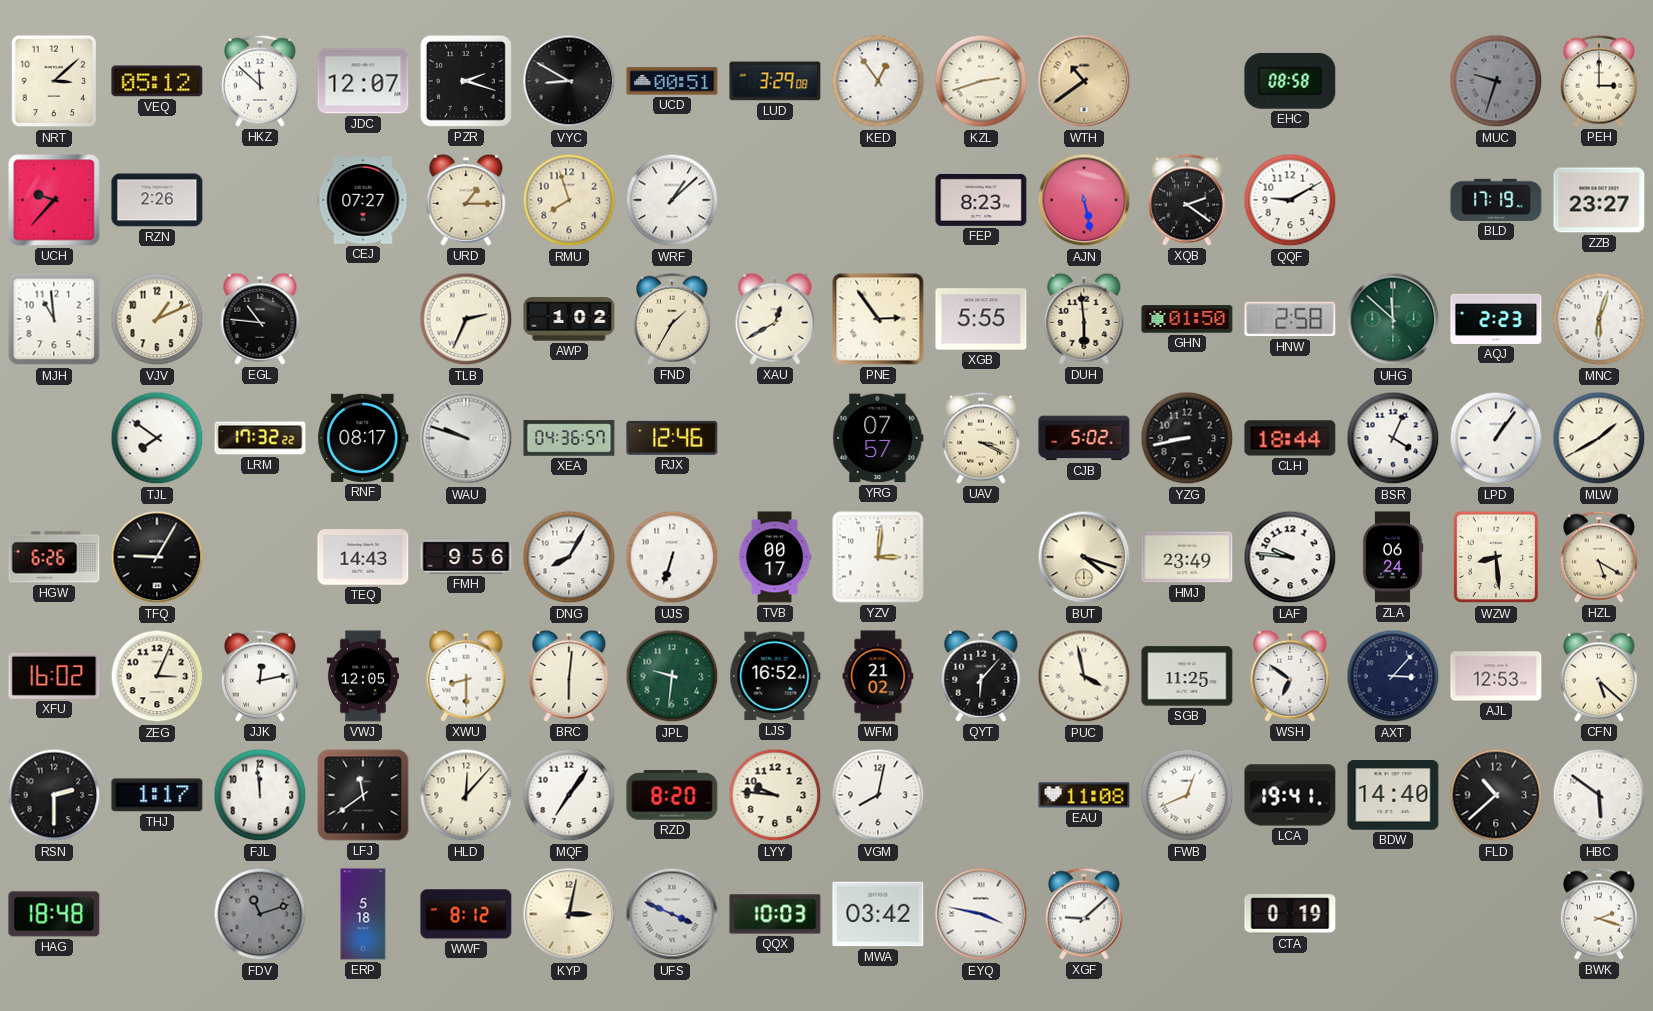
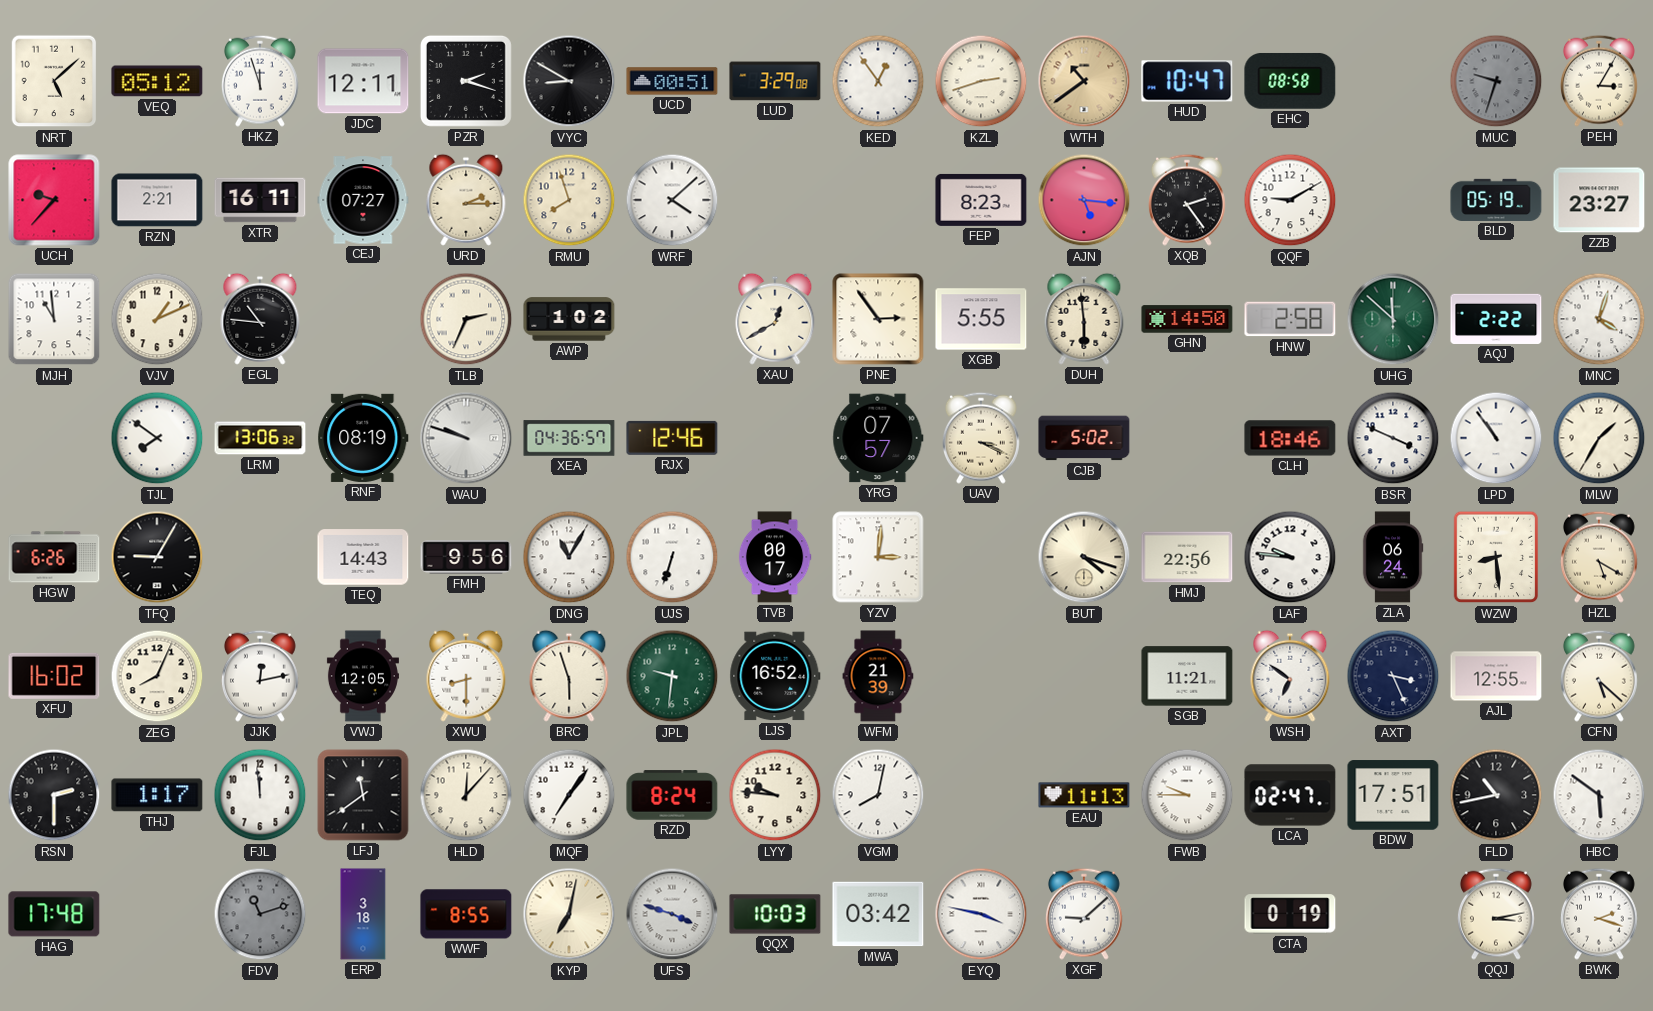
NRT: 3:08 -> 5:08 (54, 81)
HKZ: 11:52 -> 11:57 (260, 81)
JDC: 12:07 -> 12:11 (363, 81)
HUD: none -> 10:47 (1187, 81)
PEH: 3:00 -> 3:05 (1599, 81)
RZN: 2:26 -> 2:21 (157, 200)
XTR: none -> 16:11 (260, 200)
URD: 1:15 -> 2:15 (466, 200)
WRF: 1:08 -> 4:08 (672, 200)
AJN: 5:28 -> 5:16 (1084, 200)
XQB: 2:21 -> 2:24 (1187, 200)
BLD: 17:19 -> 05:19 (1496, 200)
FND: 1:35 -> none (672, 319)
GHN: 01:50 -> 14:50 (1187, 319)
AQJ: 2:23 -> 2:22 (1496, 319)
MNC: 6:03 -> 4:03 (1599, 319)
LRM: 17:32 -> 13:06 (260, 438)
RNF: 08:17 -> 08:19 (363, 438)
YZG: 8:43 -> none (1187, 438)
CLH: 18:44 -> 18:46 (1290, 438)
BSR: 4:04 -> 3:49 (1393, 438)
LPD: 1:06 -> 10:54 (1496, 438)
MLW: 1:40 -> 1:35 (1599, 438)
DNG: 8:05 -> 11:05 (569, 557)
HMJ: 23:49 -> 22:56 (1187, 557)
ZEG: 3:04 -> 8:04 (157, 676)
BRC: 6:01 -> 5:57 (569, 676)
WFM: 21:02 -> 21:39 (878, 676)
QYT: 6:07 -> none (981, 676)
PUC: 3:58 -> none (1084, 676)
SGB: 11:25 -> 11:21 (1187, 676)
AXT: 3:07 -> 3:26 (1393, 676)
AJL: 12:53 -> 12:55 (1496, 676)
RZD: 8:20 -> 8:24 (672, 795)
EAU: 11:08 -> 11:13 (1084, 795)
FWB: 12:41 -> 9:45 (1187, 795)
LCA: 19:41 -> 02:47 (1290, 795)
BDW: 14:40 -> 17:51 (1393, 795)
FLD: 10:38 -> 10:43 (1496, 795)
HAG: 18:48 -> 17:48 (54, 914)
ERP: 5:18 -> 3:18 (363, 914)
WWF: 8:12 -> 8:55 (466, 914)
KYP: 3:02 -> 7:02 (569, 914)
UFS: 3:49 -> 3:48 (672, 914)
QQJ: none -> 3:13 (1496, 914)
